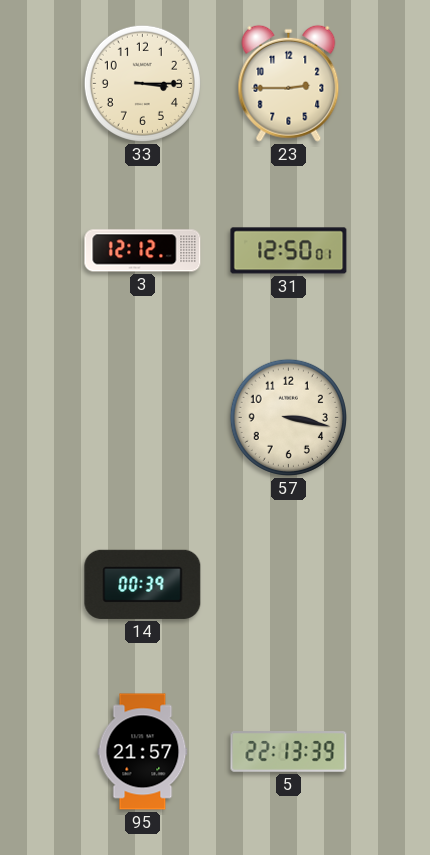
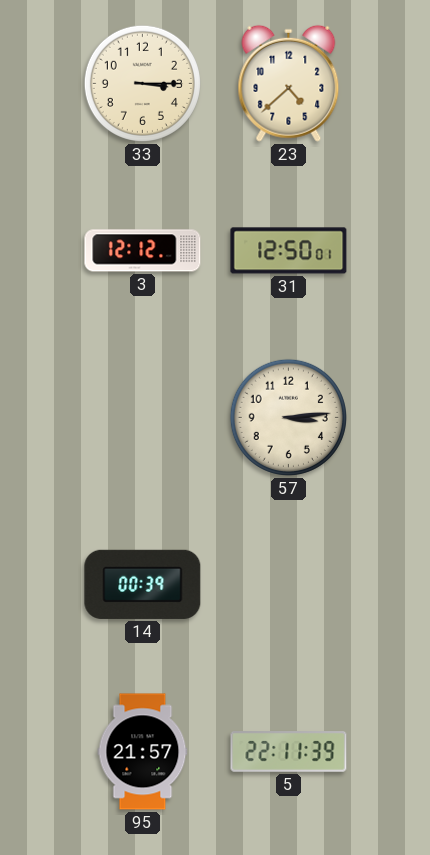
23: 2:45 -> 4:38 (289, 83)
57: 3:17 -> 3:14 (288, 417)
5: 22:13 -> 22:11 (289, 752)
